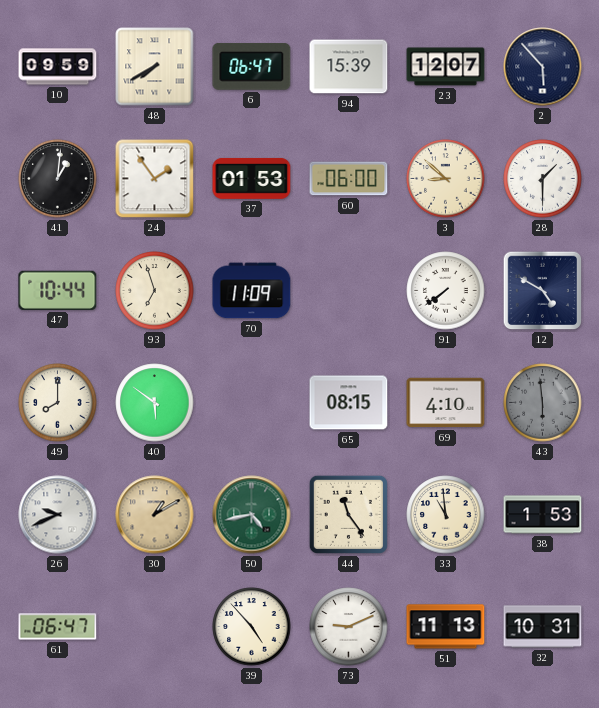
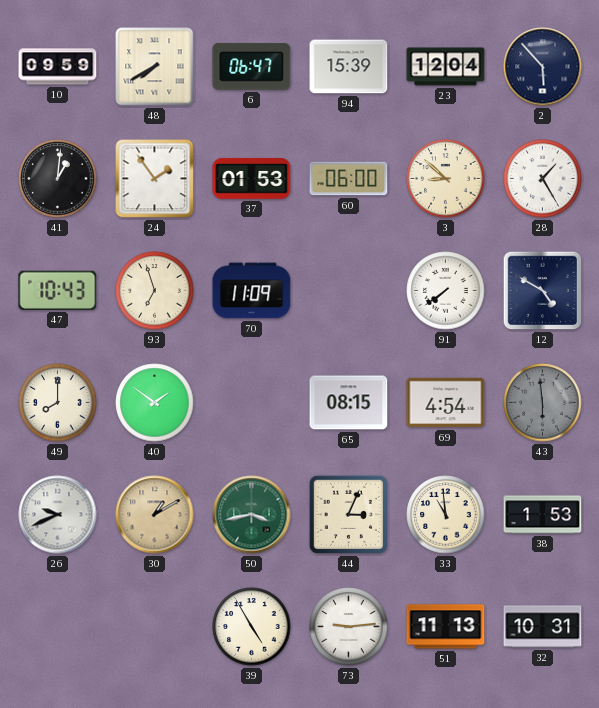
23: 12:07 -> 12:04 (446, 67)
28: 1:30 -> 1:25 (543, 179)
47: 10:44 -> 10:43 (58, 290)
40: 5:51 -> 1:51 (155, 403)
69: 4:10 -> 4:54 (446, 403)
50: 4:43 -> 3:43 (252, 515)
44: 11:24 -> 3:04 (348, 514)
61: 06:47 -> none (58, 627)
39: 4:53 -> 4:55 (252, 627)
73: 9:11 -> 9:14 (349, 627)
